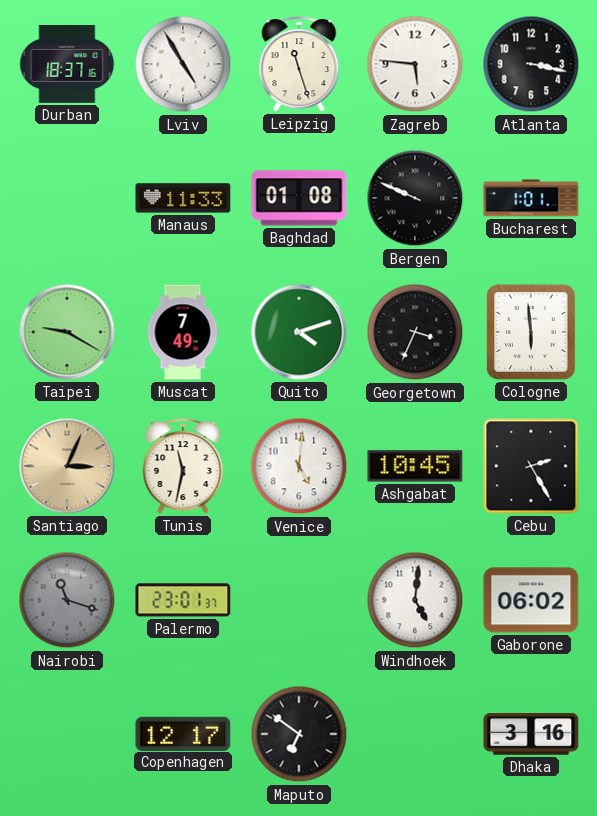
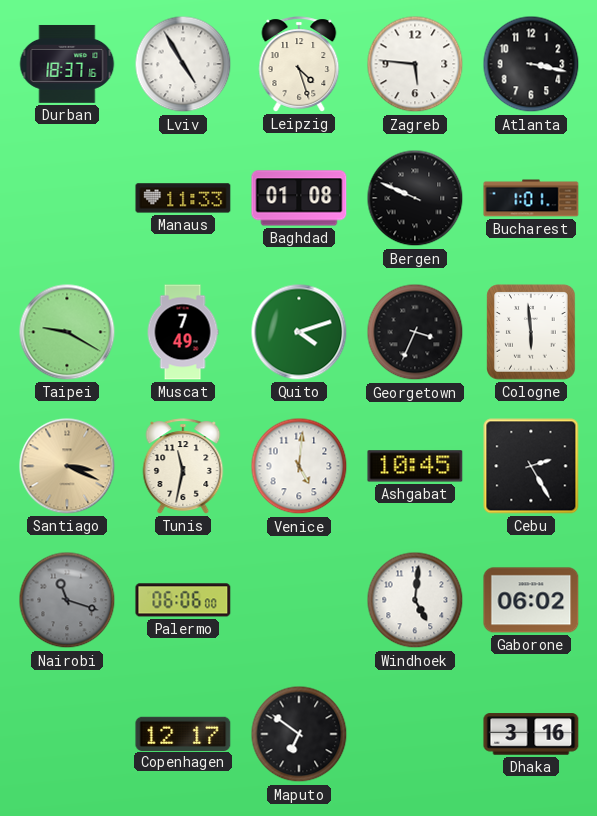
Leipzig: 11:27 -> 4:27 (299, 64)
Santiago: 3:04 -> 3:19 (67, 466)
Palermo: 23:01 -> 06:06 (183, 600)
